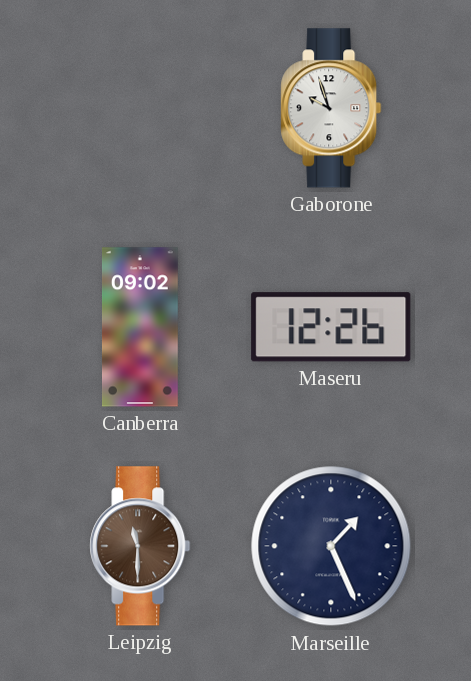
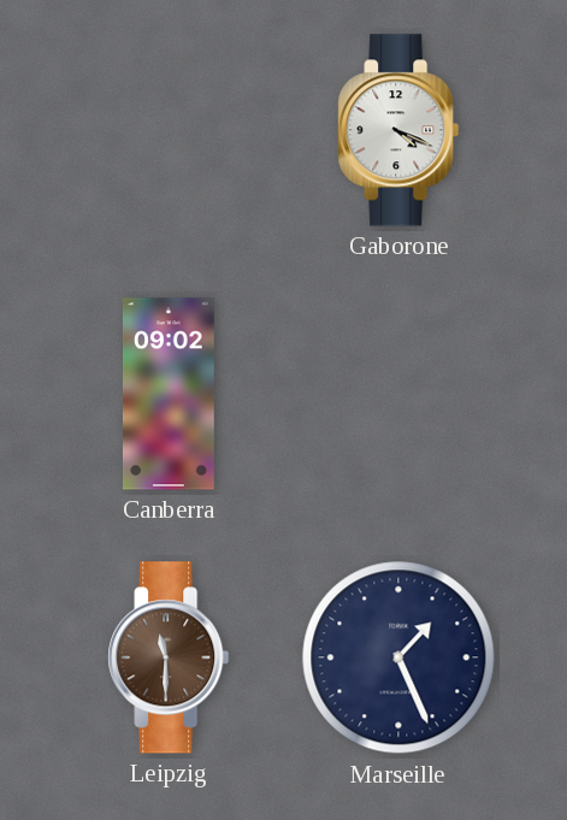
Gaborone: 9:57 -> 4:19 (398, 130)
Maseru: 12:26 -> none (331, 327)
